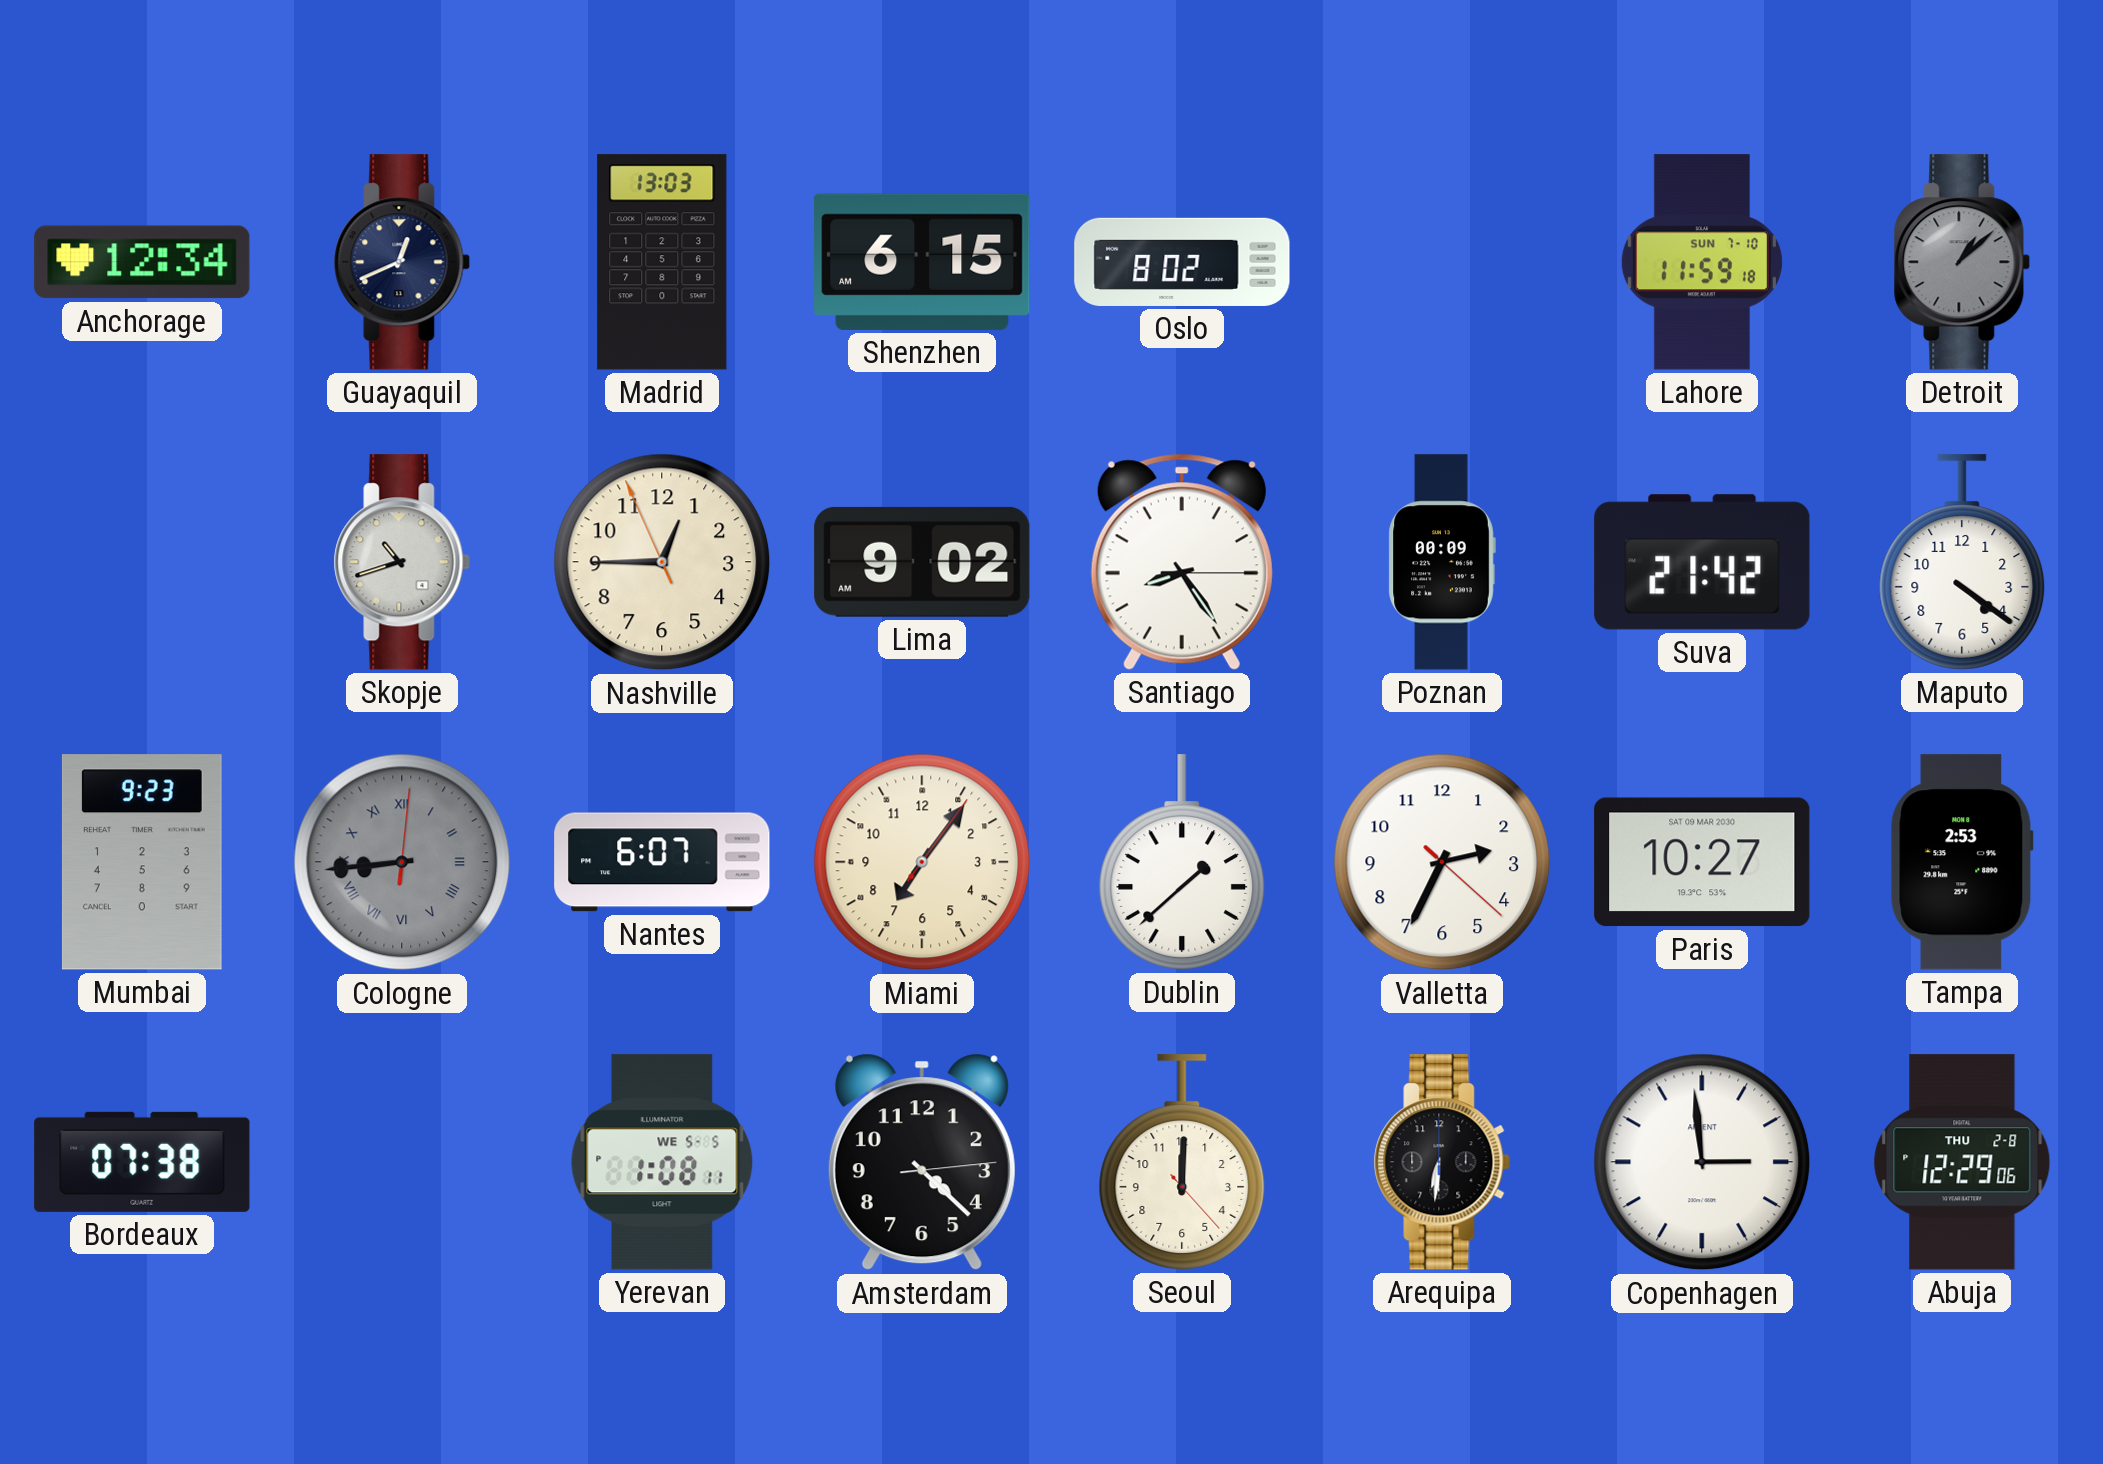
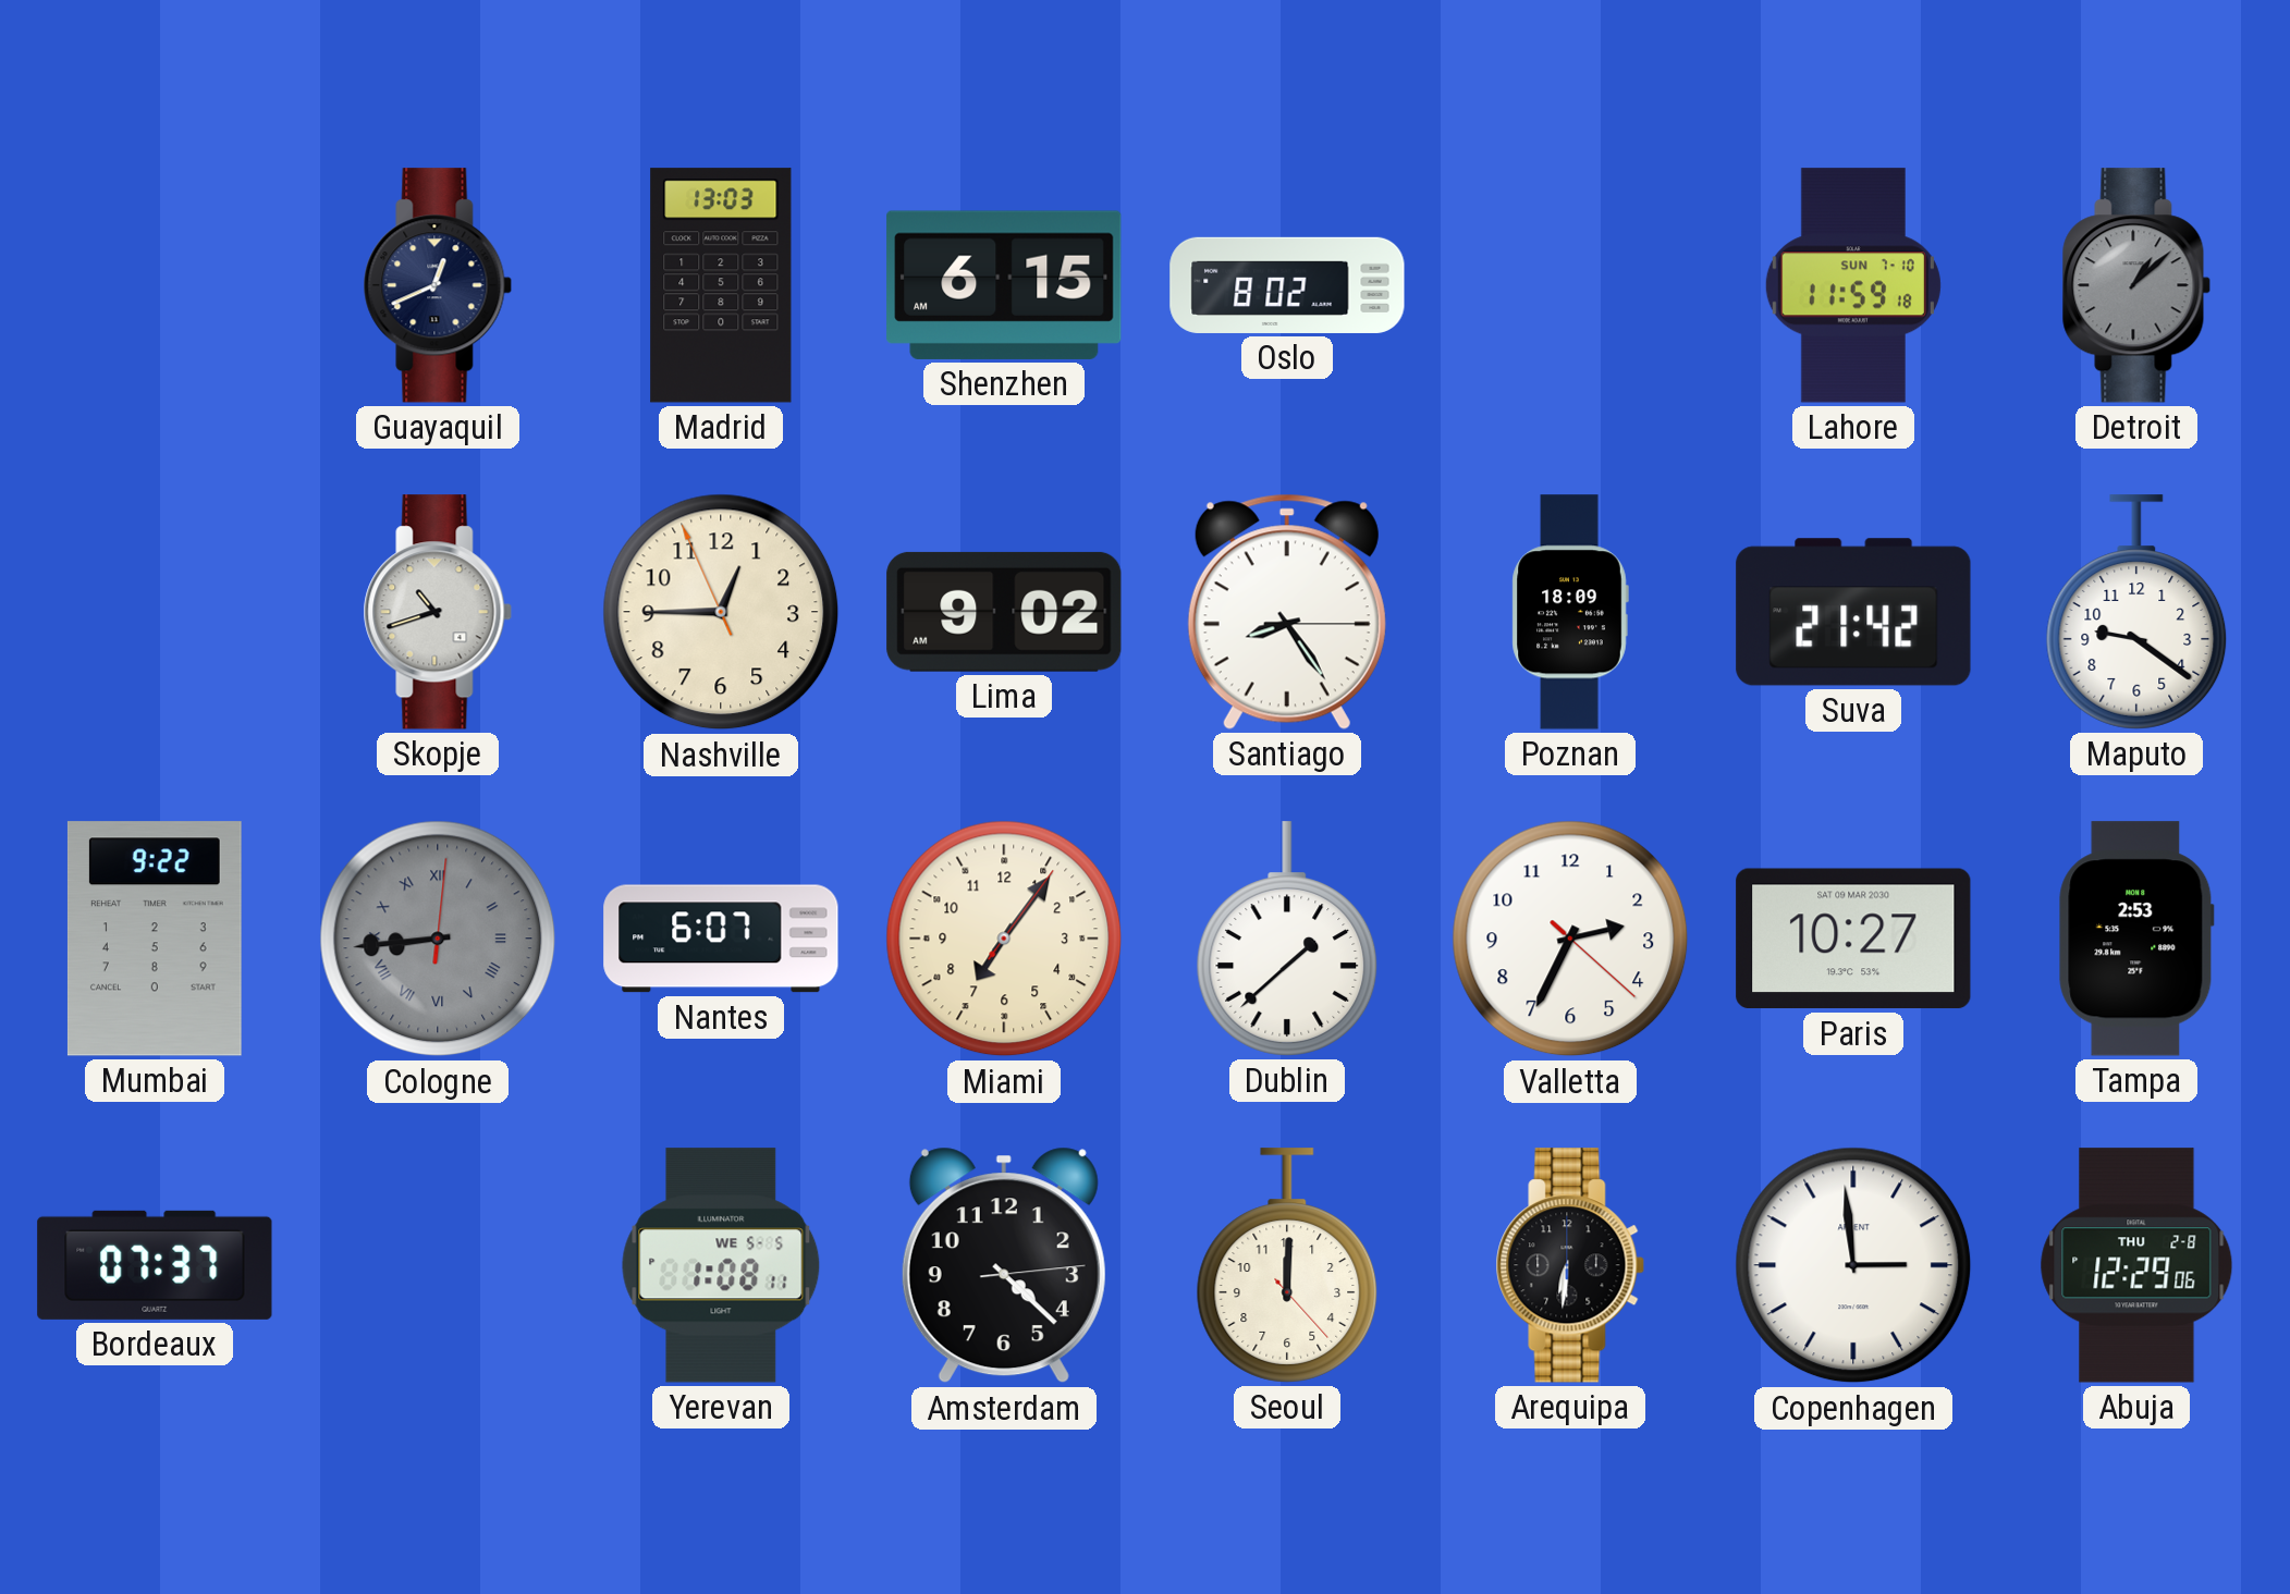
Anchorage: 12:34 -> none (142, 262)
Poznan: 00:09 -> 18:09 (1570, 612)
Maputo: 4:21 -> 9:21 (2136, 612)
Mumbai: 9:23 -> 9:22 (155, 939)
Bordeaux: 07:38 -> 07:37 (155, 1265)
